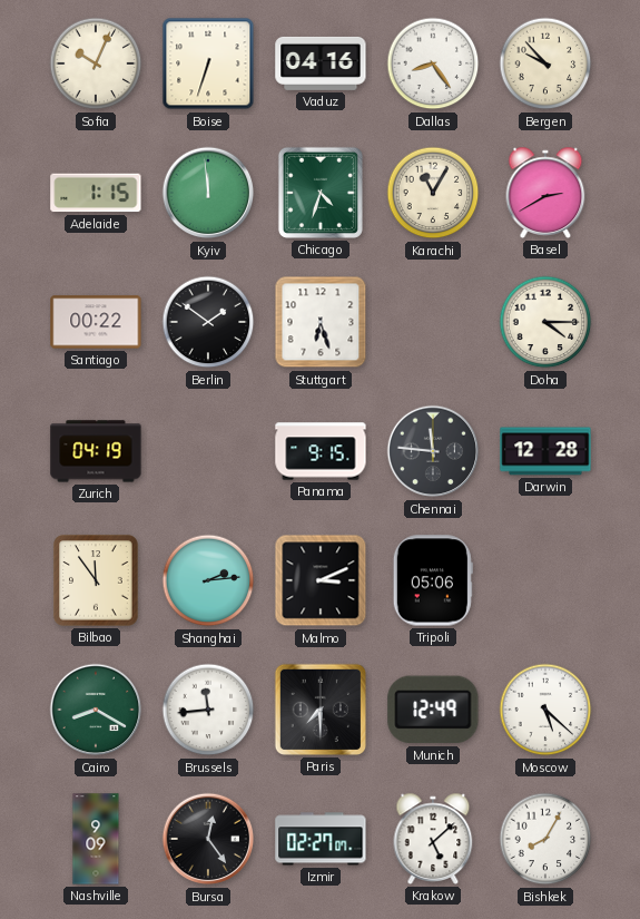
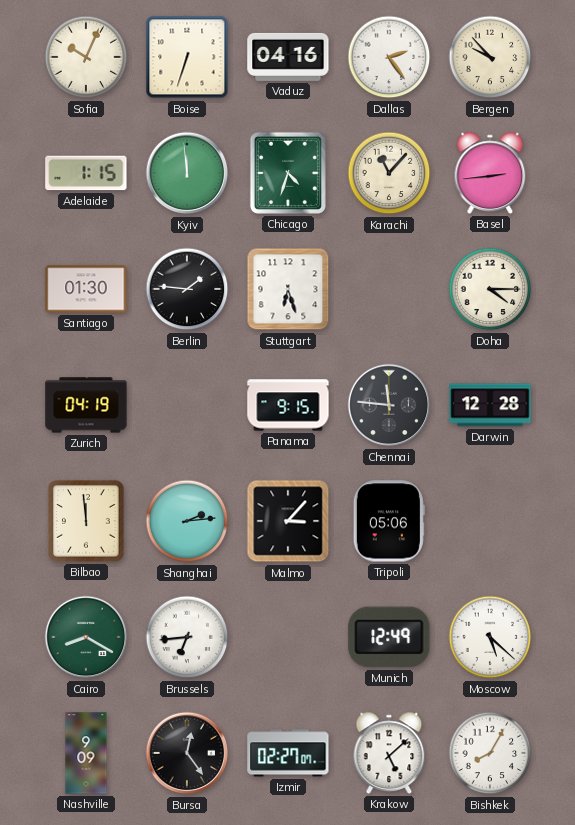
Dallas: 8:24 -> 2:24 (389, 57)
Karachi: 11:05 -> 11:07 (389, 173)
Basel: 2:40 -> 2:44 (490, 173)
Santiago: 00:22 -> 01:30 (86, 289)
Berlin: 1:51 -> 1:46 (187, 289)
Bilbao: 11:54 -> 11:59 (86, 521)
Malmo: 3:11 -> 3:07 (288, 521)
Brussels: 11:44 -> 6:44 (187, 637)
Paris: 7:30 -> none (321, 710)
